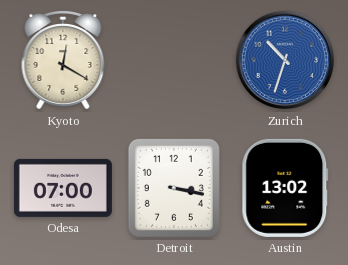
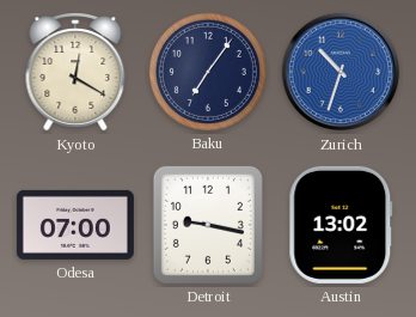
Baku: none -> 7:06 (208, 72)
Detroit: 3:17 -> 9:17 (208, 225)
